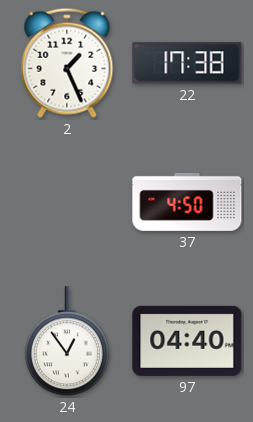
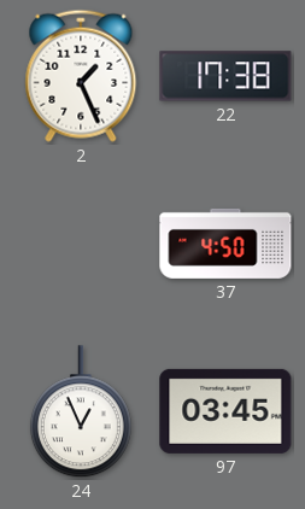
24: 12:54 -> 12:56 (81, 413)
97: 04:40 -> 03:45 (225, 411)
